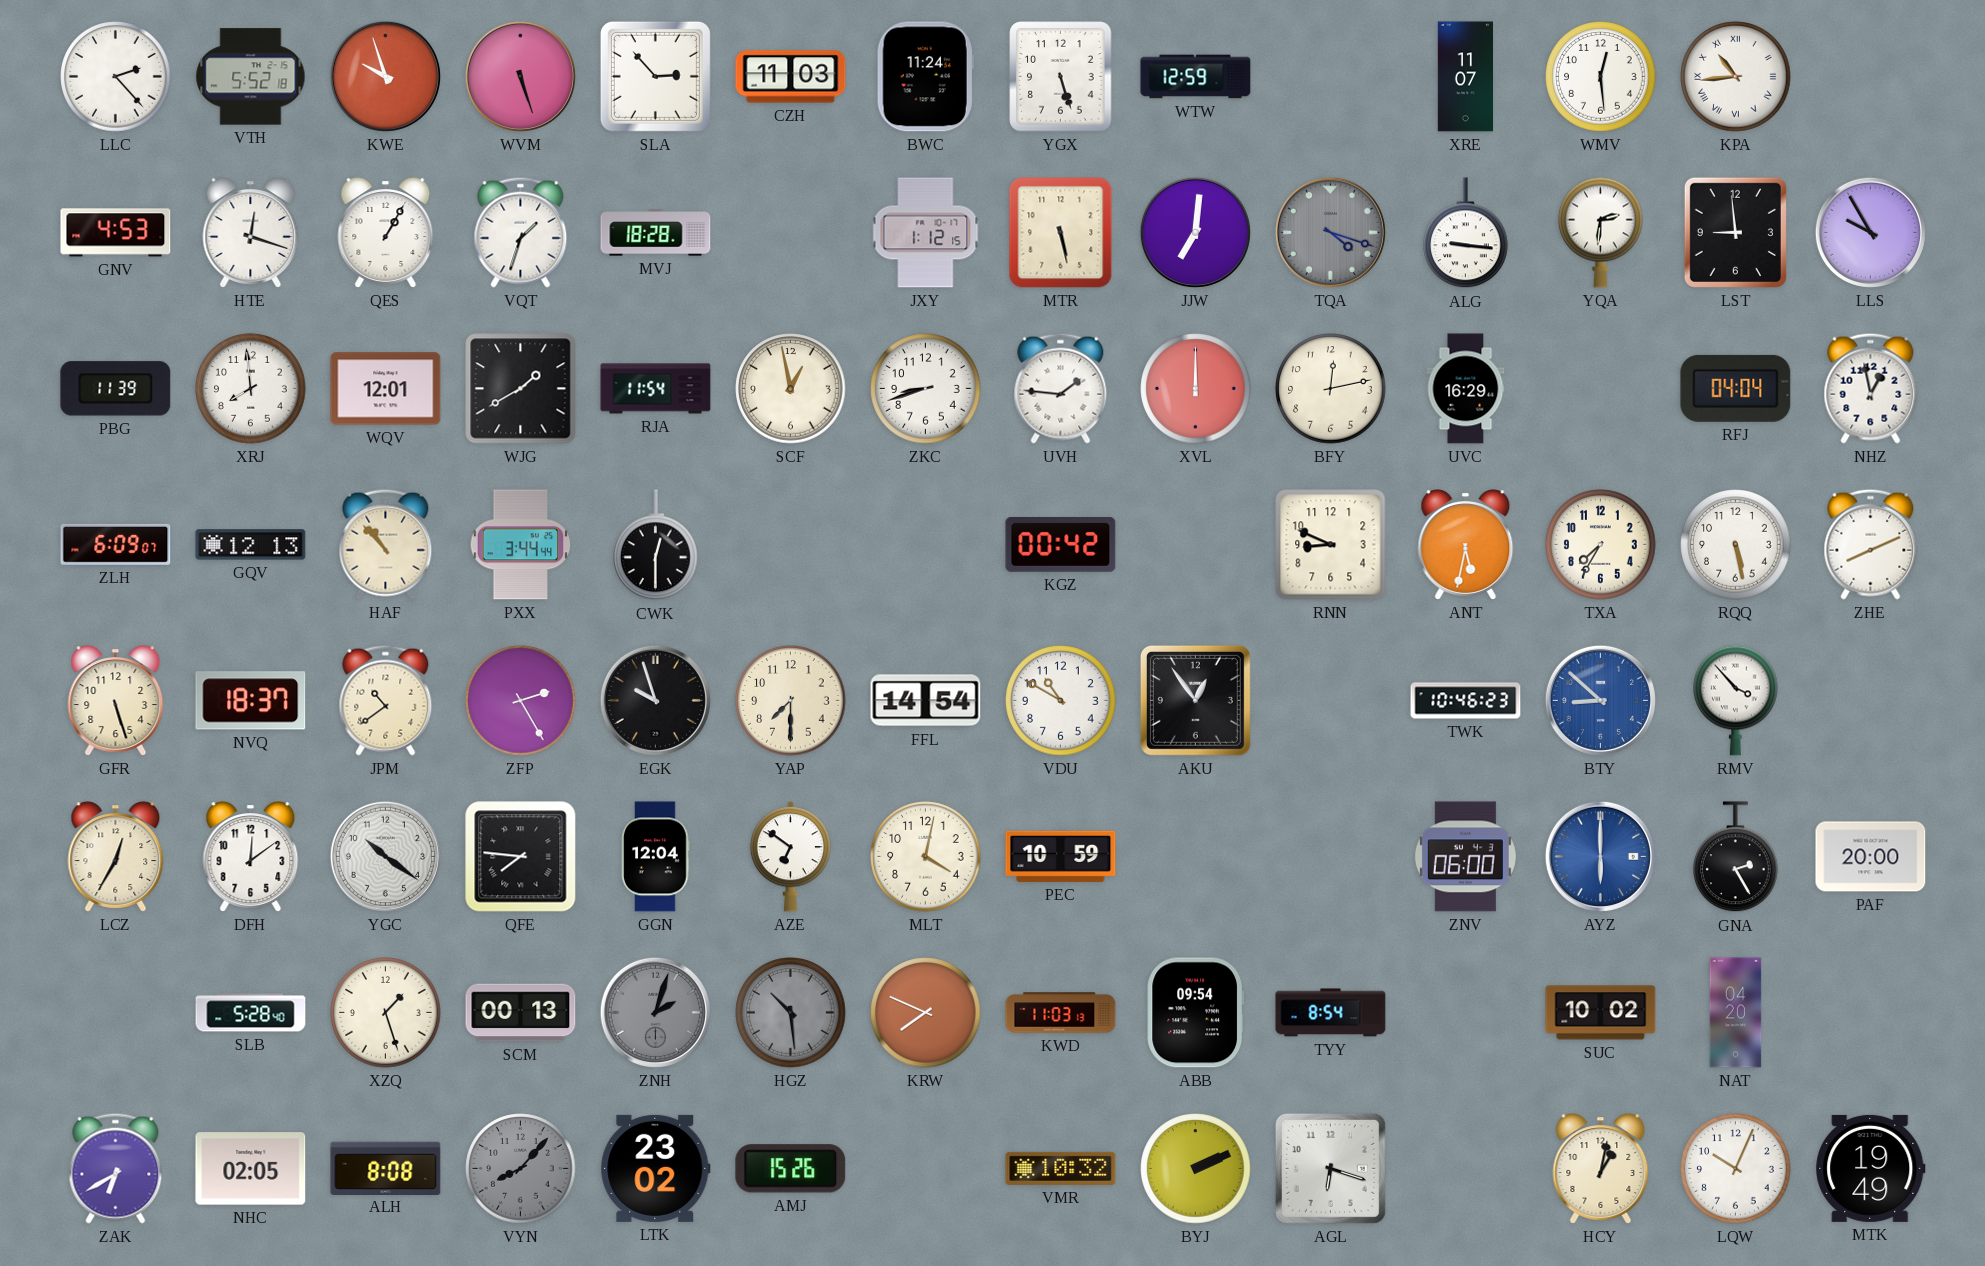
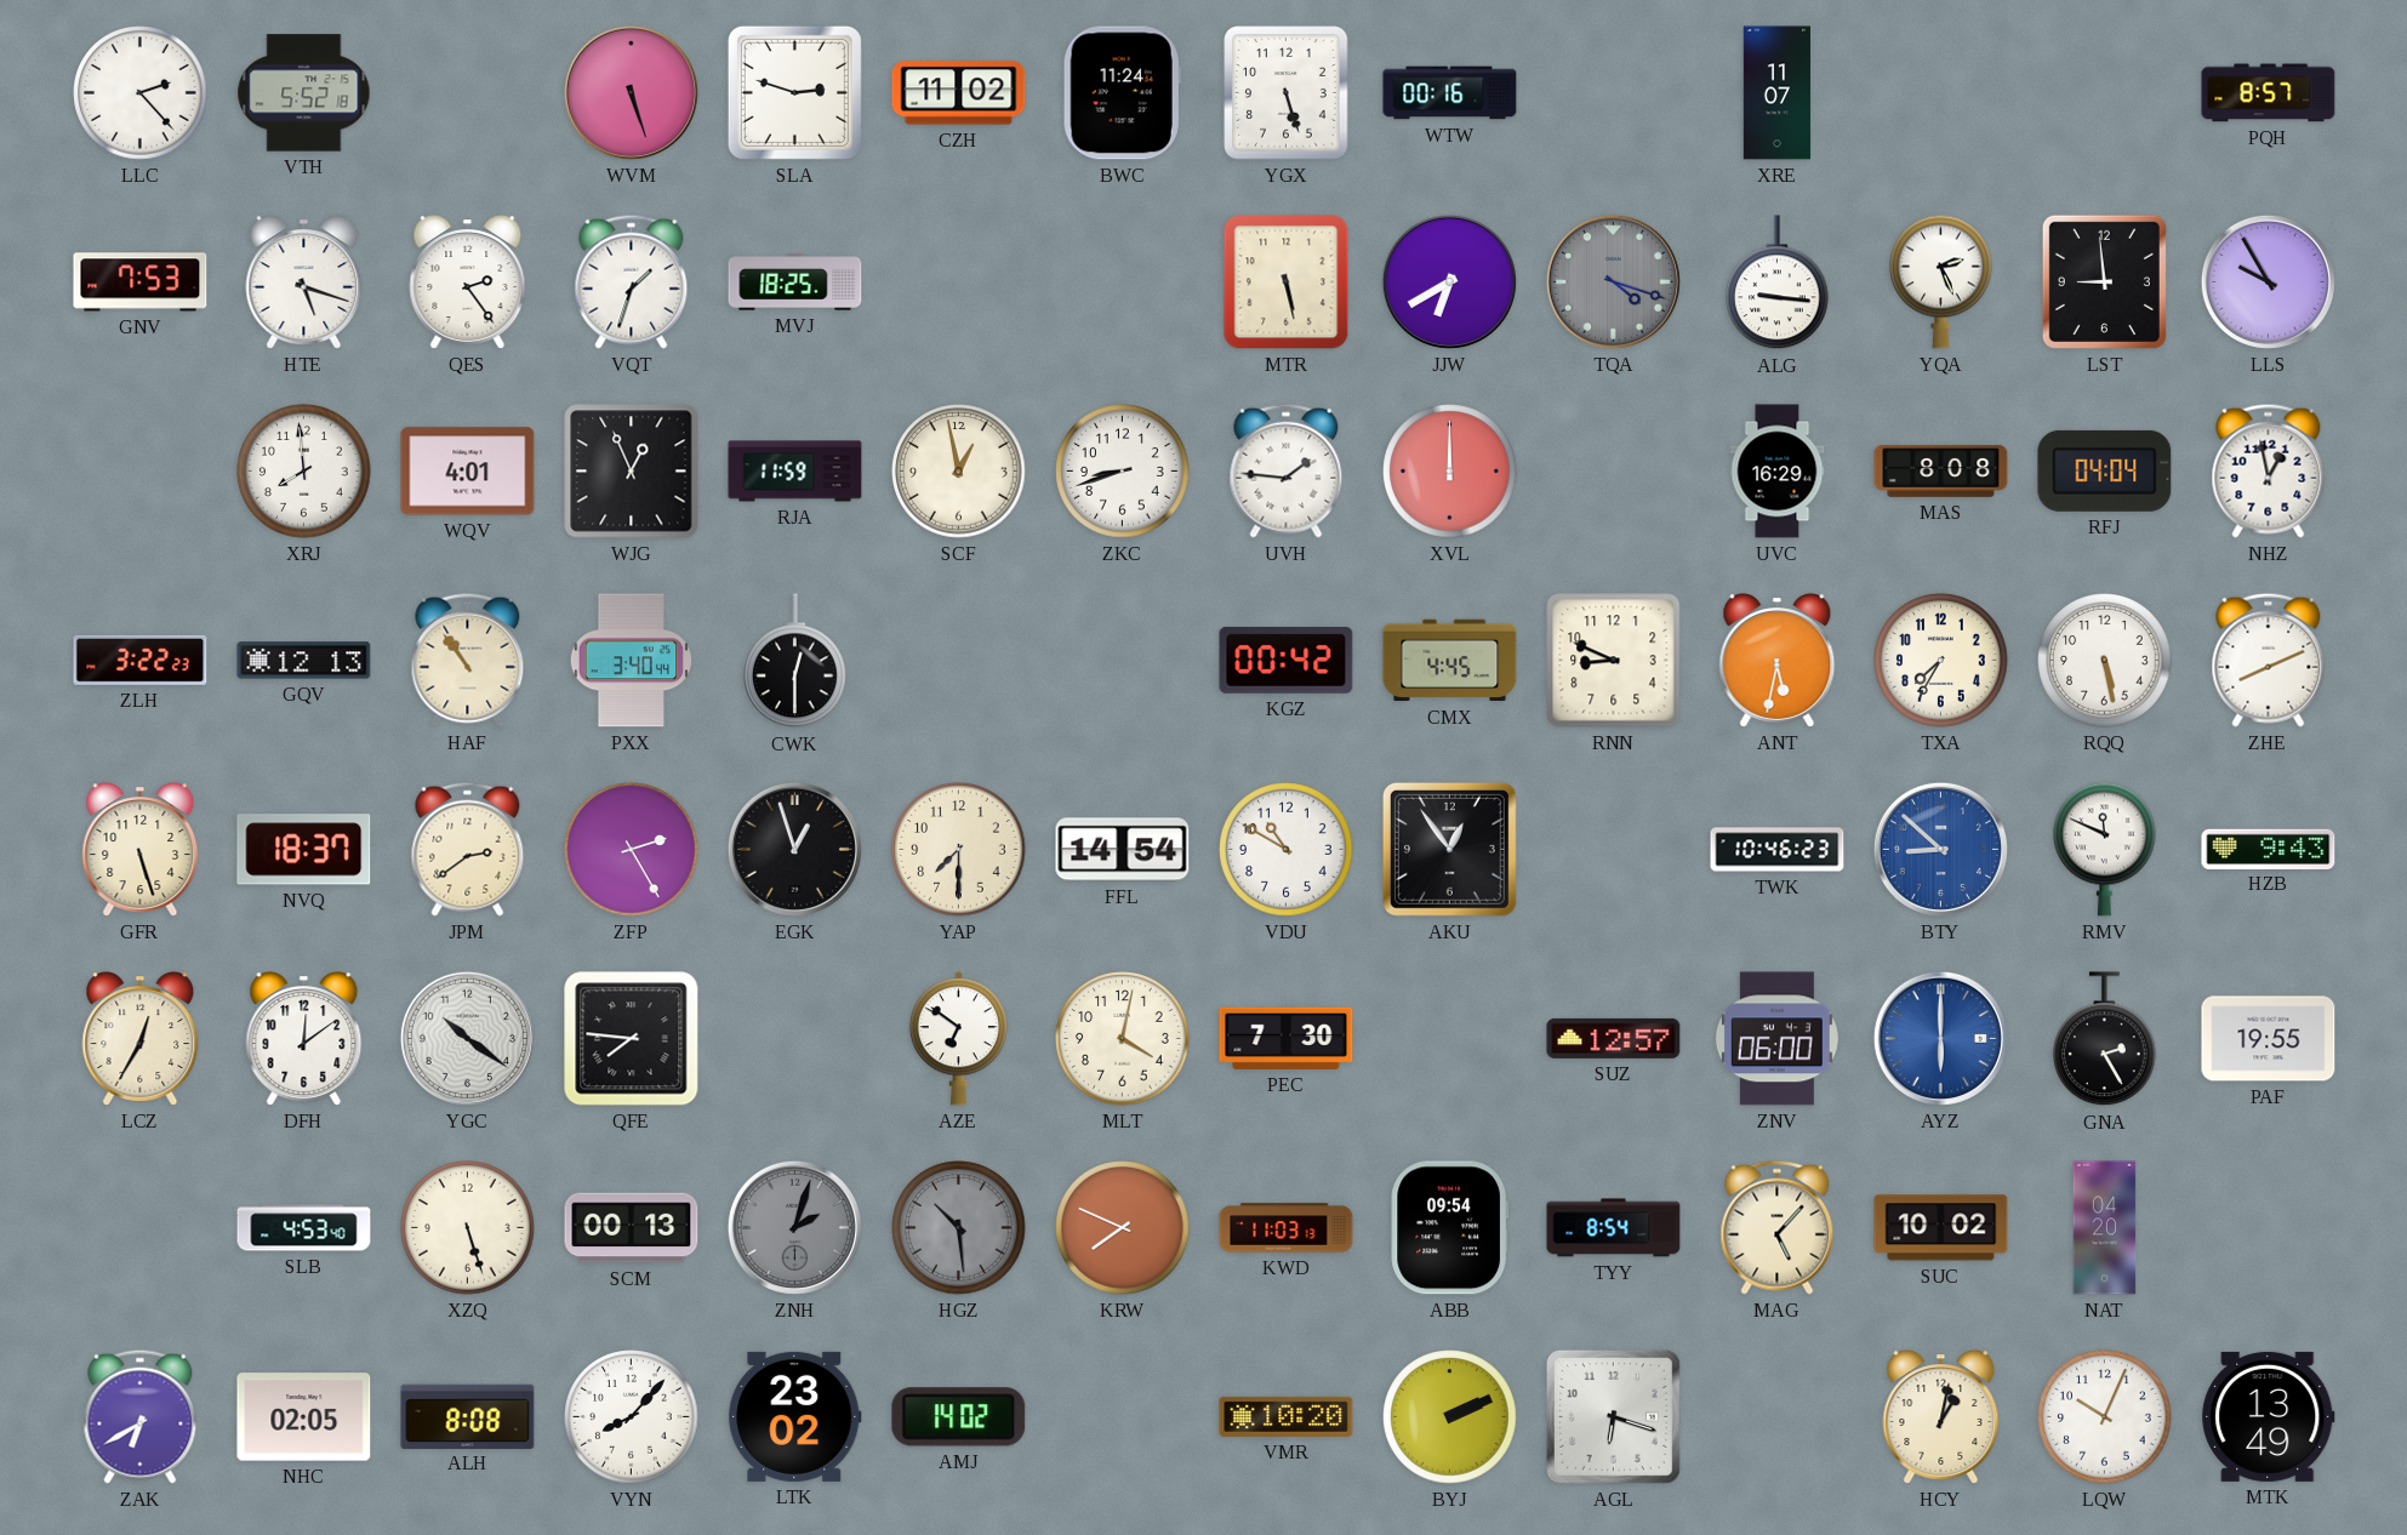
KWE: 9:57 -> none (385, 76)
SLA: 2:53 -> 2:48 (794, 92)
CZH: 11:03 -> 11:02 (959, 93)
WTW: 12:59 -> 00:16 (1450, 93)
WMV: 12:29 -> none (1601, 77)
KPA: 10:44 -> none (1736, 77)
PQH: none -> 8:57 (2269, 93)
GNV: 4:53 -> 7:53 (141, 283)
HTE: 12:18 -> 5:18 (304, 283)
QES: 1:05 -> 2:24 (468, 283)
MVJ: 18:28 -> 18:25 (795, 283)
JXY: 1:12 -> none (926, 233)
JJW: 7:01 -> 6:40 (1449, 281)
YQA: 2:31 -> 2:26 (1941, 281)
PBG: 11:39 -> none (116, 389)
WQV: 12:01 -> 4:01 (468, 472)
WJG: 1:40 -> 12:56 (632, 472)
RJA: 11:54 -> 11:59 (795, 472)
BFY: 12:13 -> none (1331, 389)
MAS: none -> 8:08 (1941, 472)
ZLH: 6:09 -> 3:22 (141, 660)
HAF: 10:53 -> 10:54 (468, 660)
PXX: 3:44 -> 3:40 (632, 661)
CMX: none -> 4:45 (1450, 661)
JPM: 10:39 -> 2:39 (468, 849)
EGK: 9:57 -> 12:57 (794, 849)
RMV: 3:53 -> 11:49 (2105, 849)
HZB: none -> 9:43 (2269, 849)
GGN: 12:04 -> none (656, 857)
PEC: 10:59 -> 7:30 (1287, 1038)
SUZ: none -> 12:57 (1614, 1038)
PAF: 20:00 -> 19:55 (2269, 1039)
SLB: 5:28 -> 4:53 (304, 1228)
XZQ: 1:27 -> 5:27 (468, 1228)
MAG: none -> 5:07 (1778, 1227)
VYN dial: grey -> white (632, 1417)
AMJ: 15:26 -> 14:02 (959, 1417)
VMR: 10:32 -> 10:20 (1287, 1416)
MTK: 19:49 -> 13:49 (2269, 1416)
